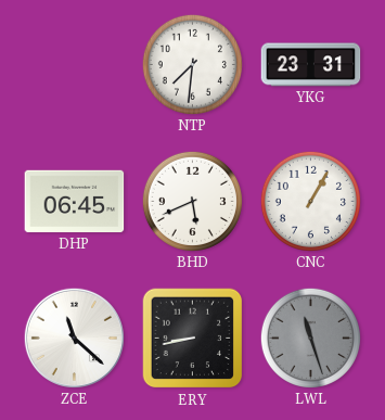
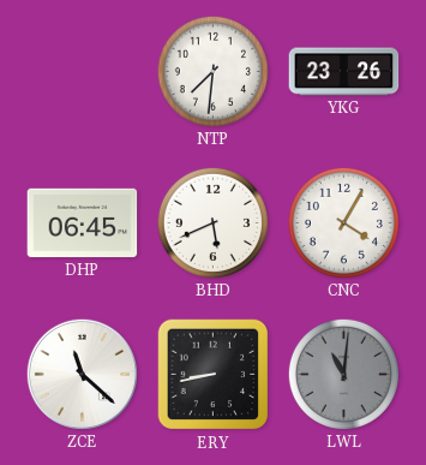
YKG: 23:31 -> 23:26 (344, 72)
CNC: 1:05 -> 4:05 (343, 222)
LWL: 11:27 -> 11:01 (343, 374)
